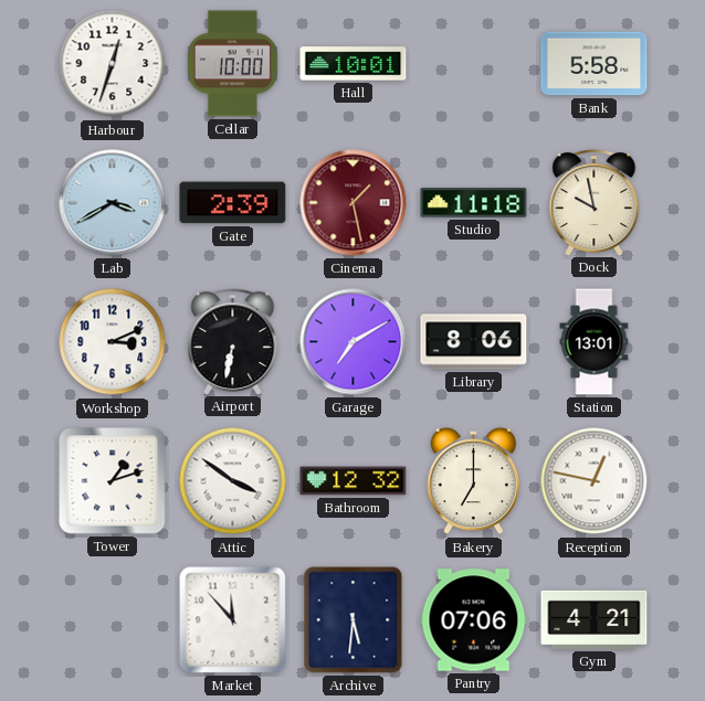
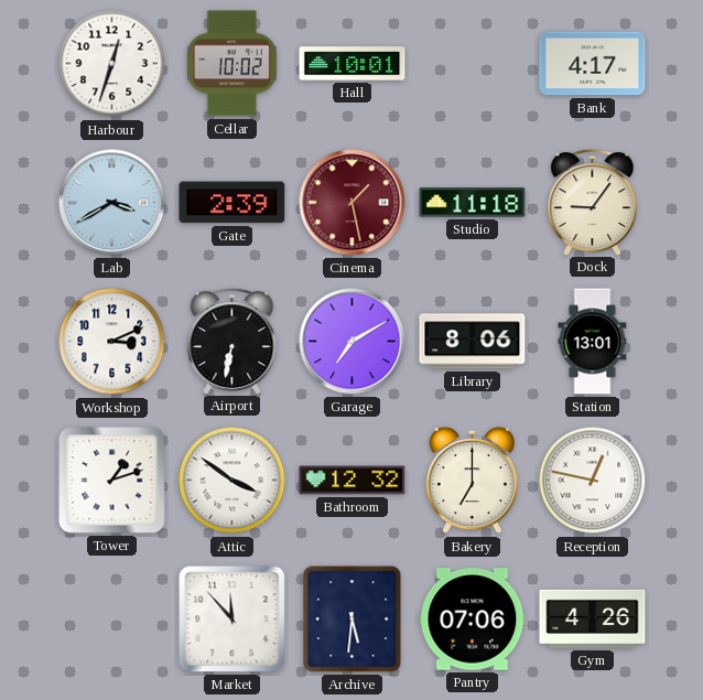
Cellar: 10:00 -> 10:02 (231, 64)
Bank: 5:58 -> 4:17 (593, 64)
Dock: 9:58 -> 9:06 (593, 202)
Gym: 4:21 -> 4:26 (593, 618)
